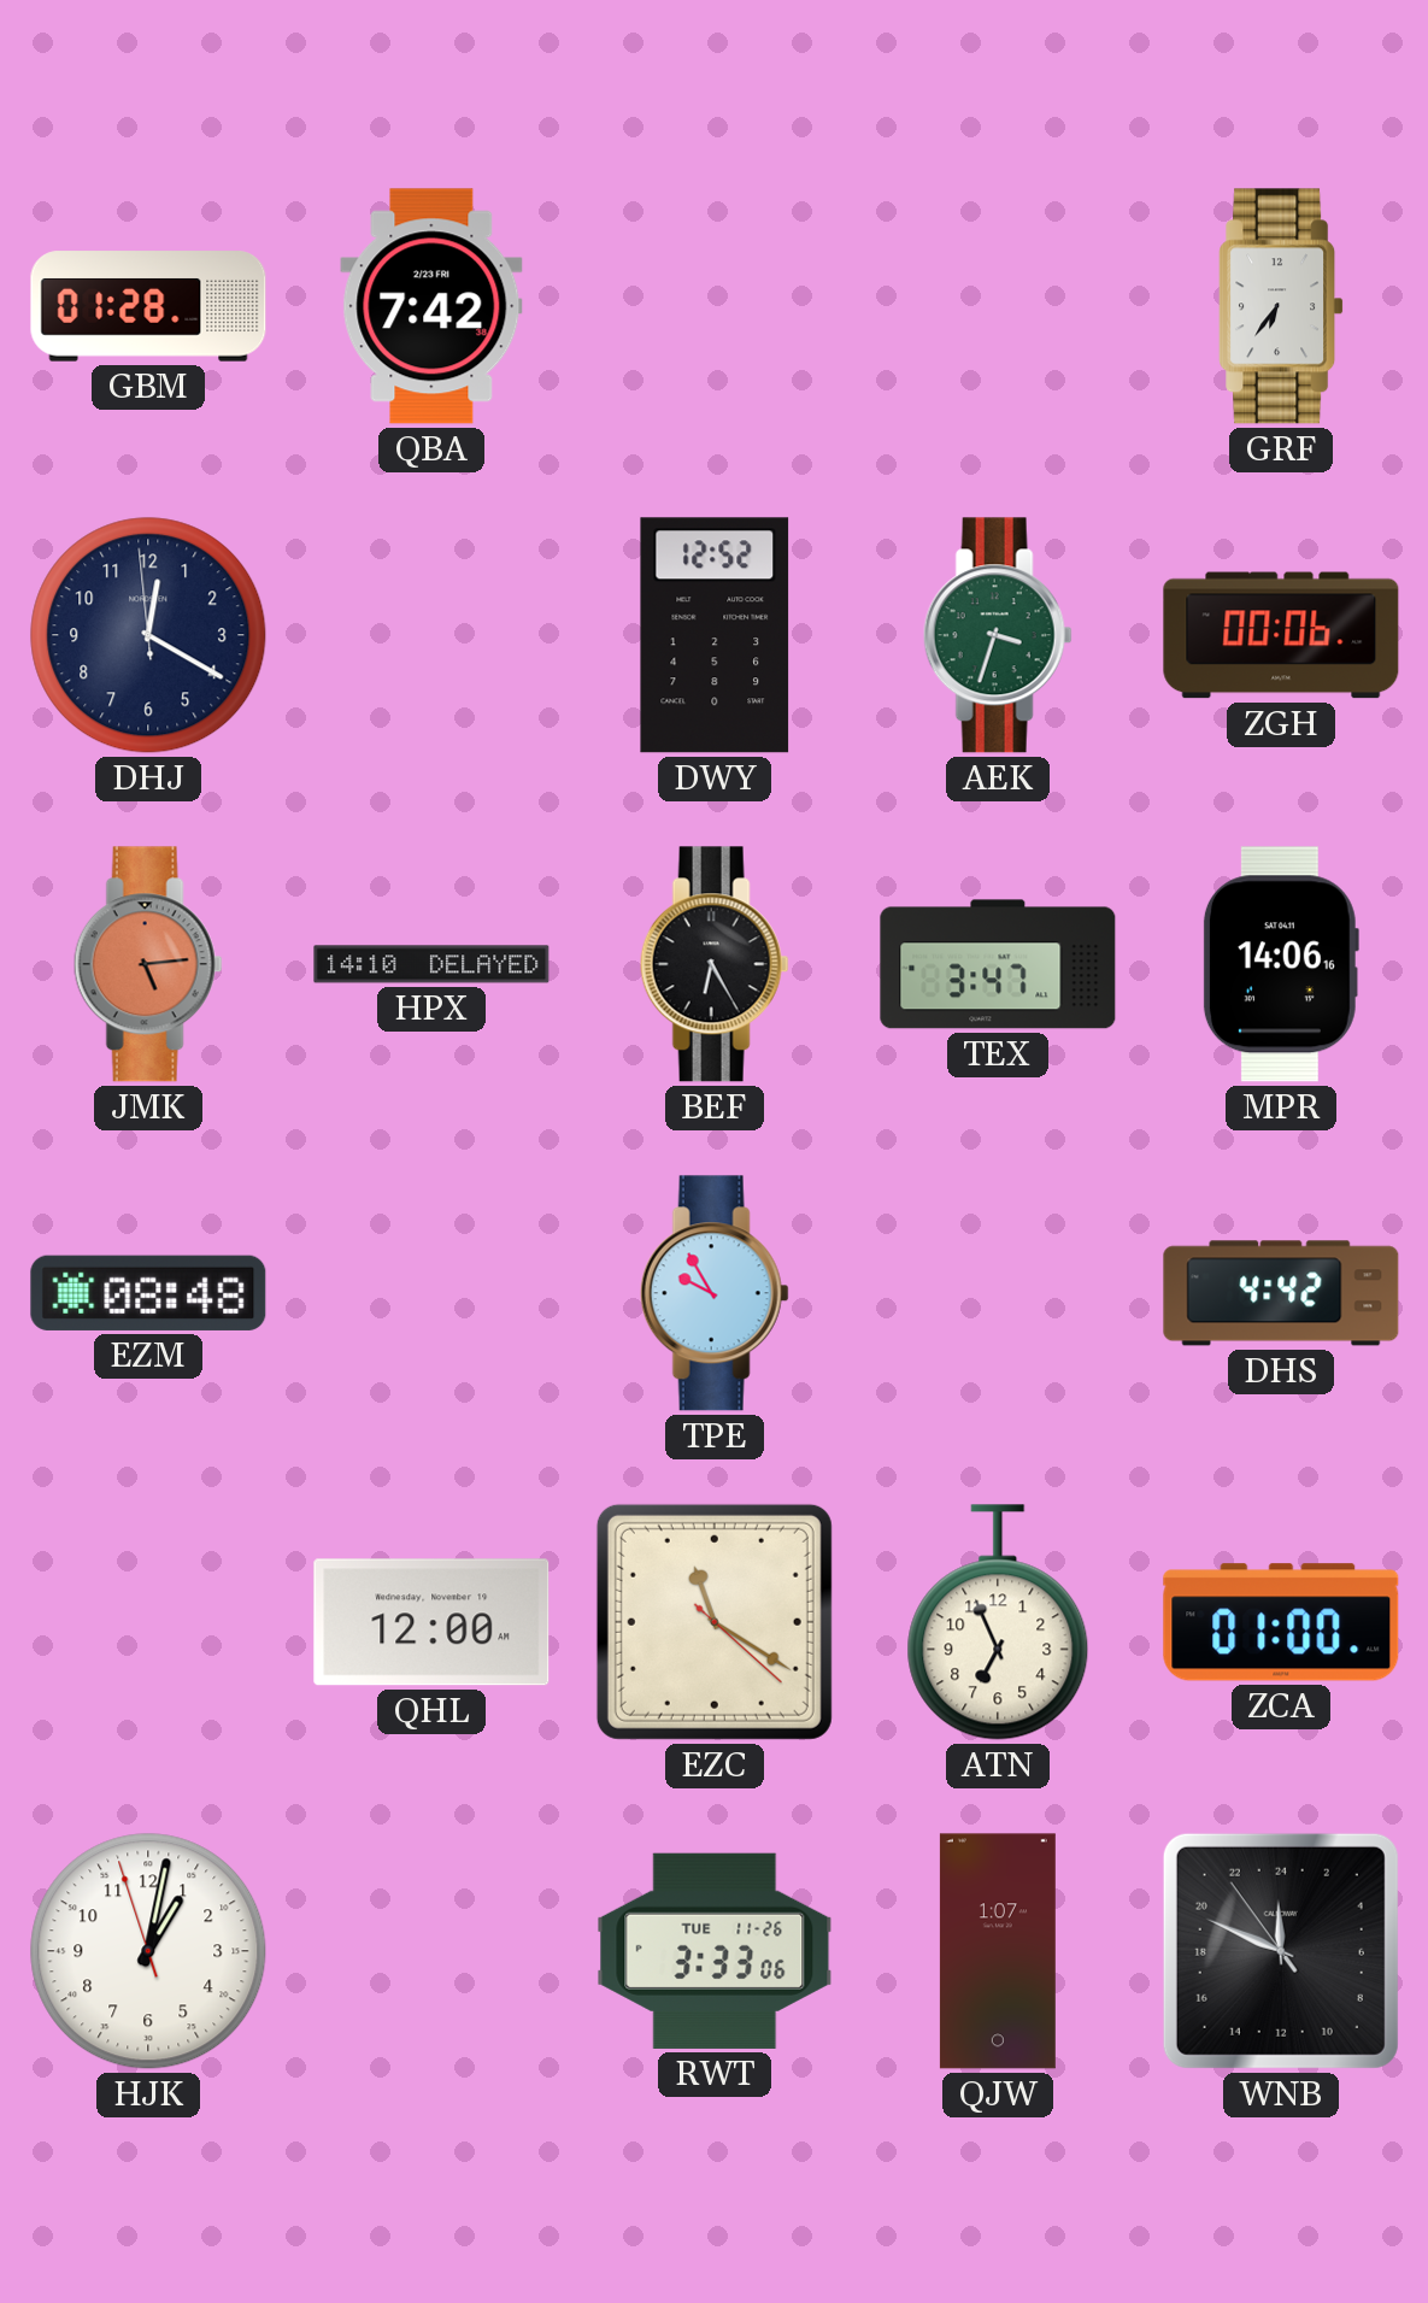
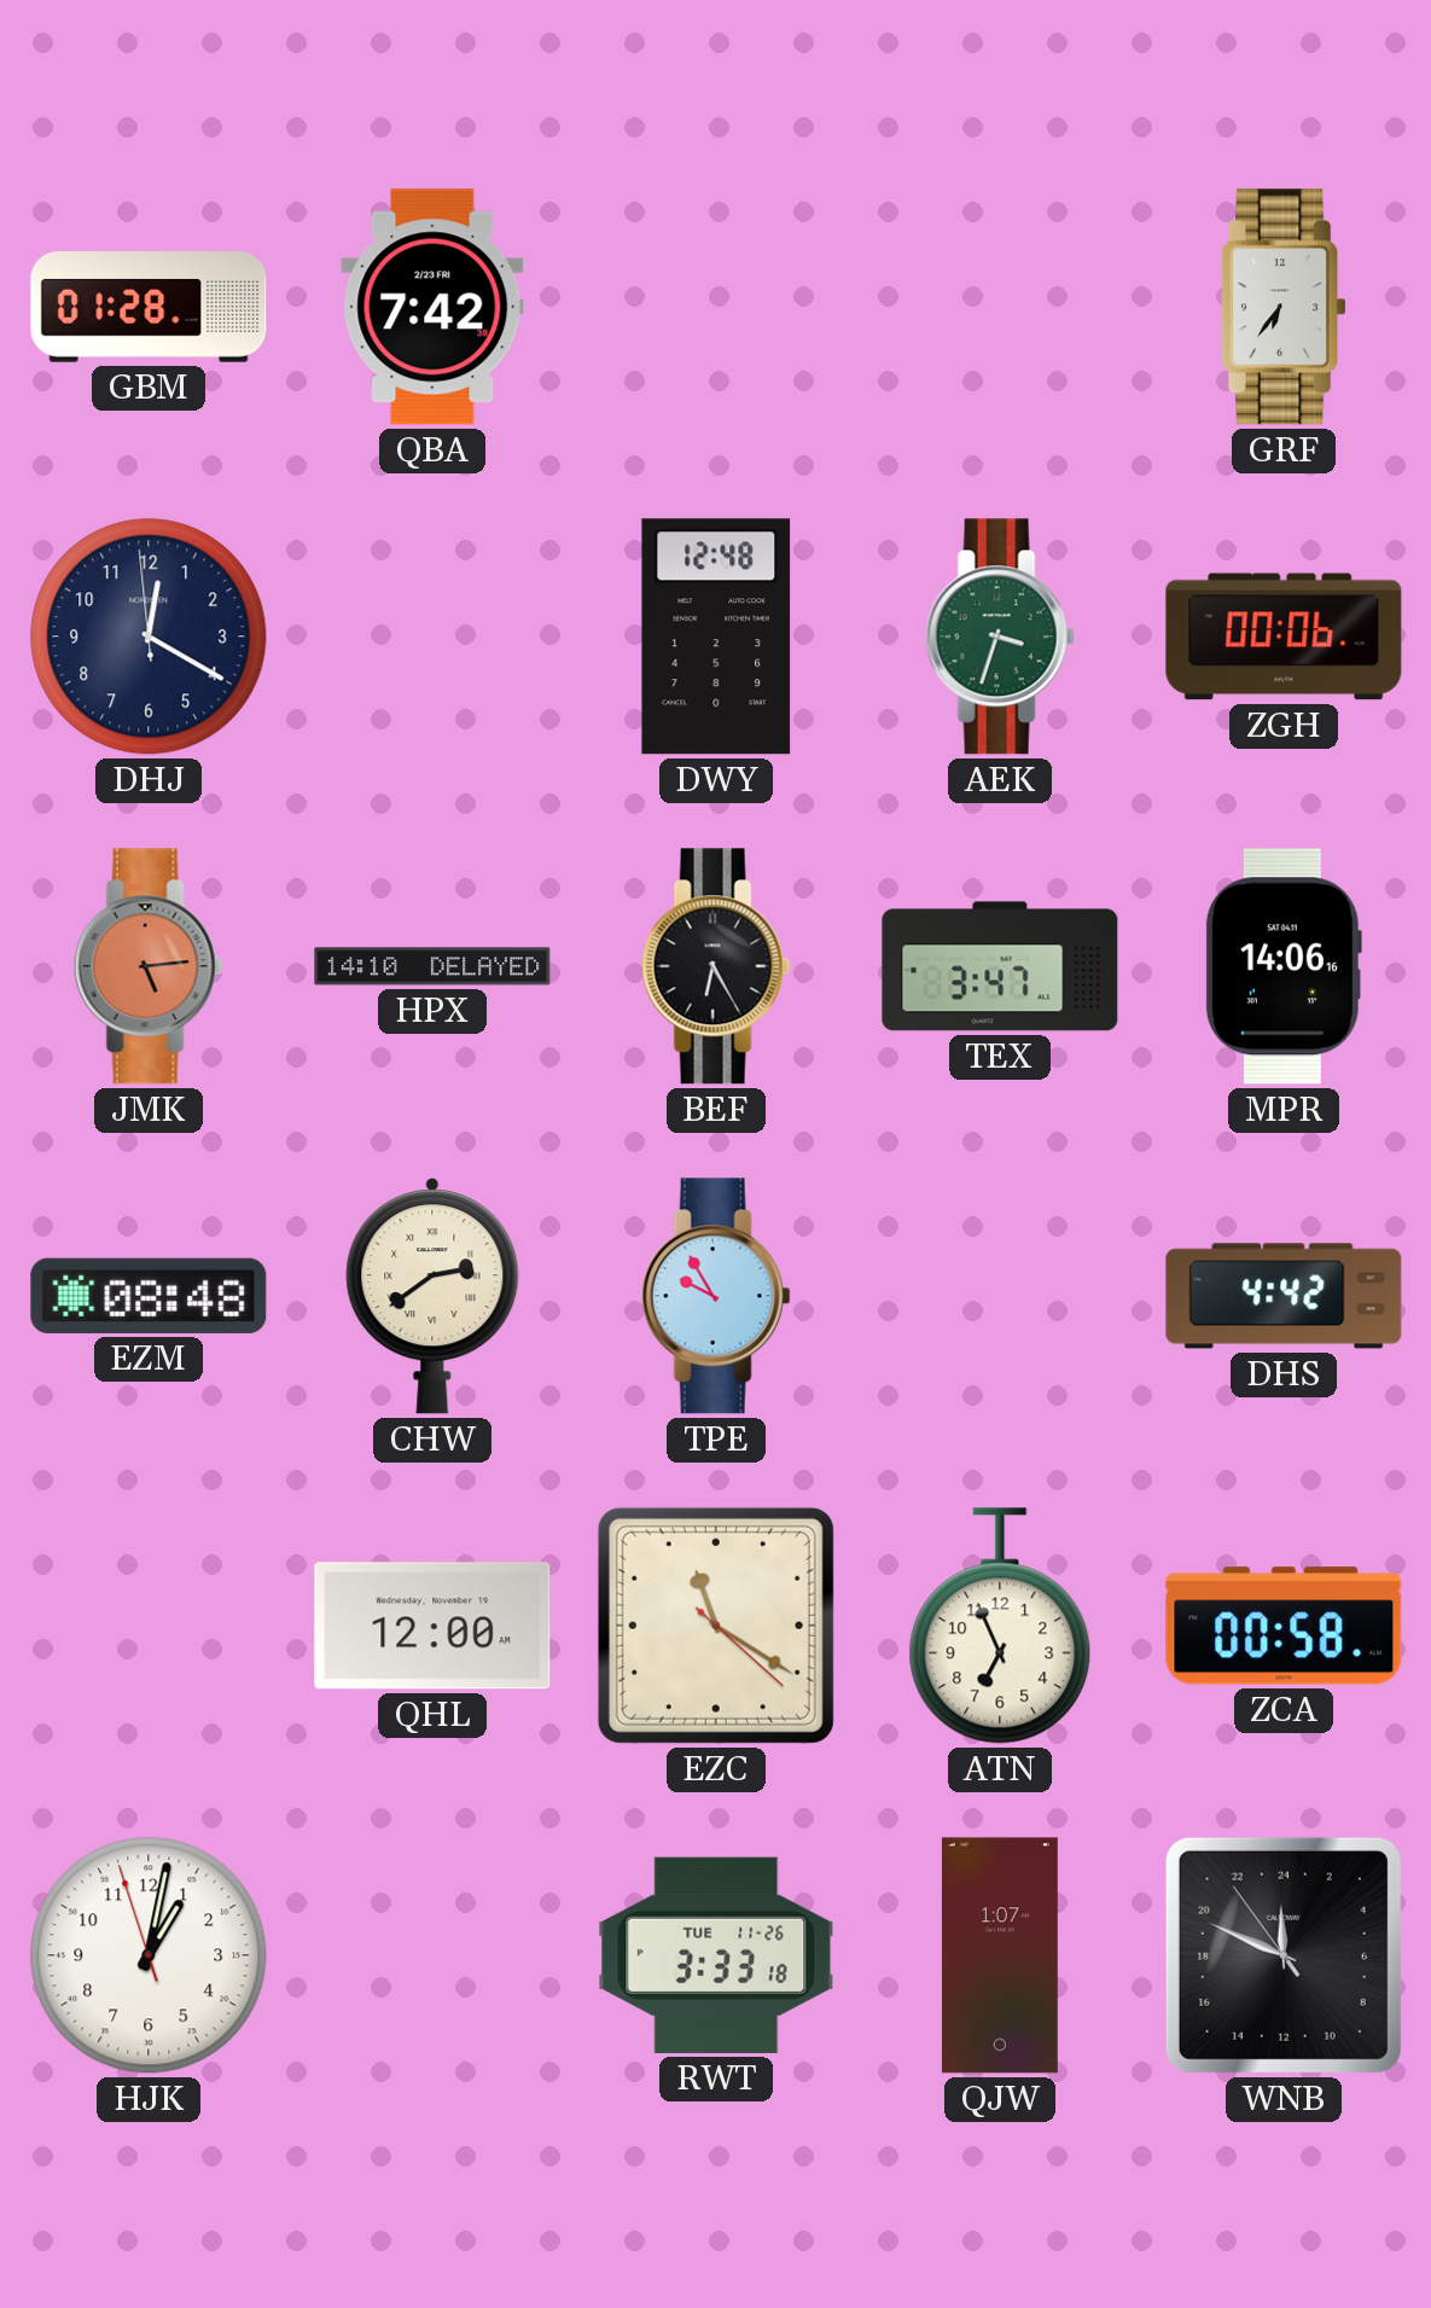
DWY: 12:52 -> 12:48 (716, 636)
CHW: none -> 2:39 (432, 1296)
ZCA: 01:00 -> 00:58 (1284, 1626)
RWT: 3:33:06 -> 3:33:18 (716, 1955)
